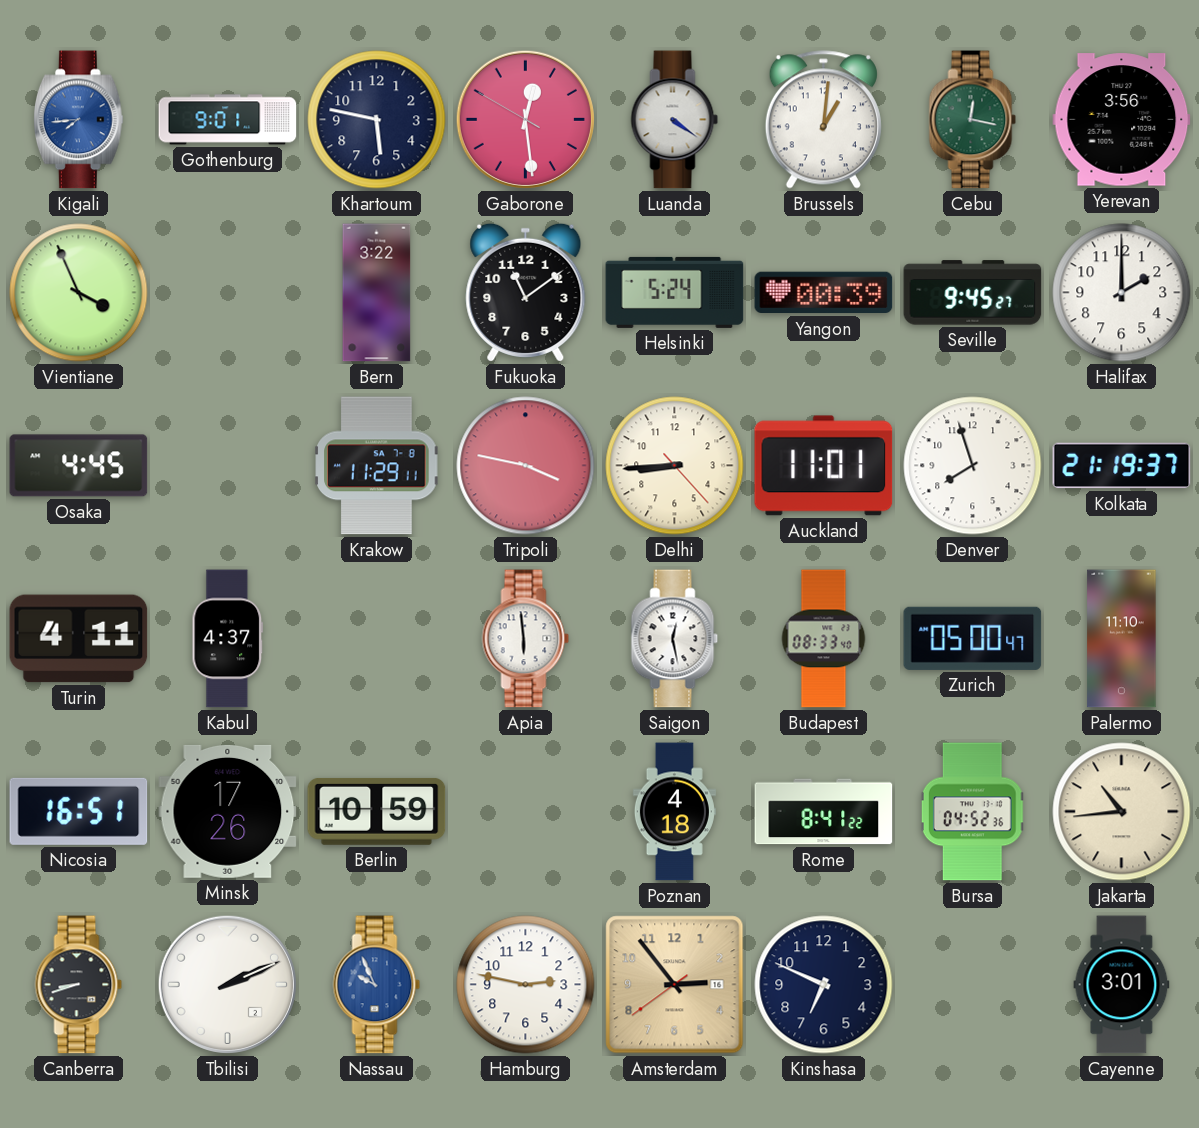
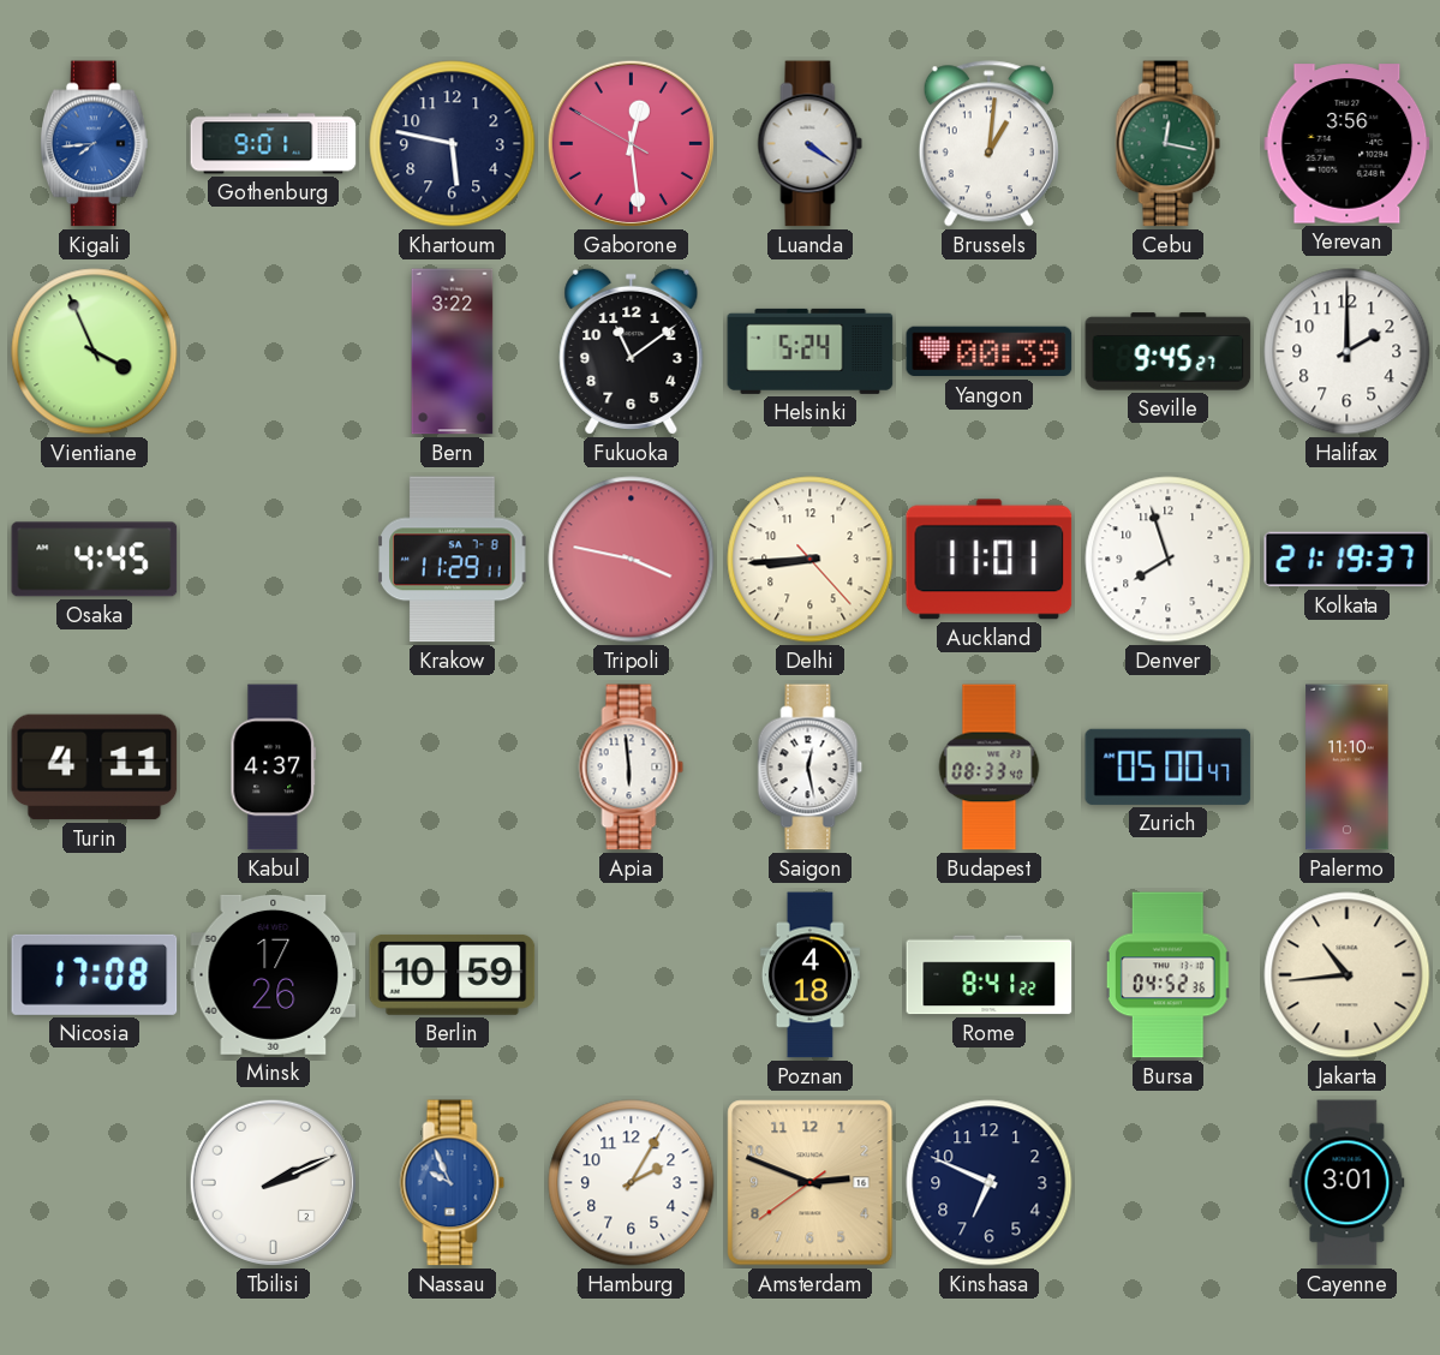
Nicosia: 16:51 -> 17:08 (95, 974)
Canberra: 8:42 -> none (79, 985)
Hamburg: 2:47 -> 2:05 (632, 1183)
Amsterdam: 2:53 -> 2:48 (811, 1183)
